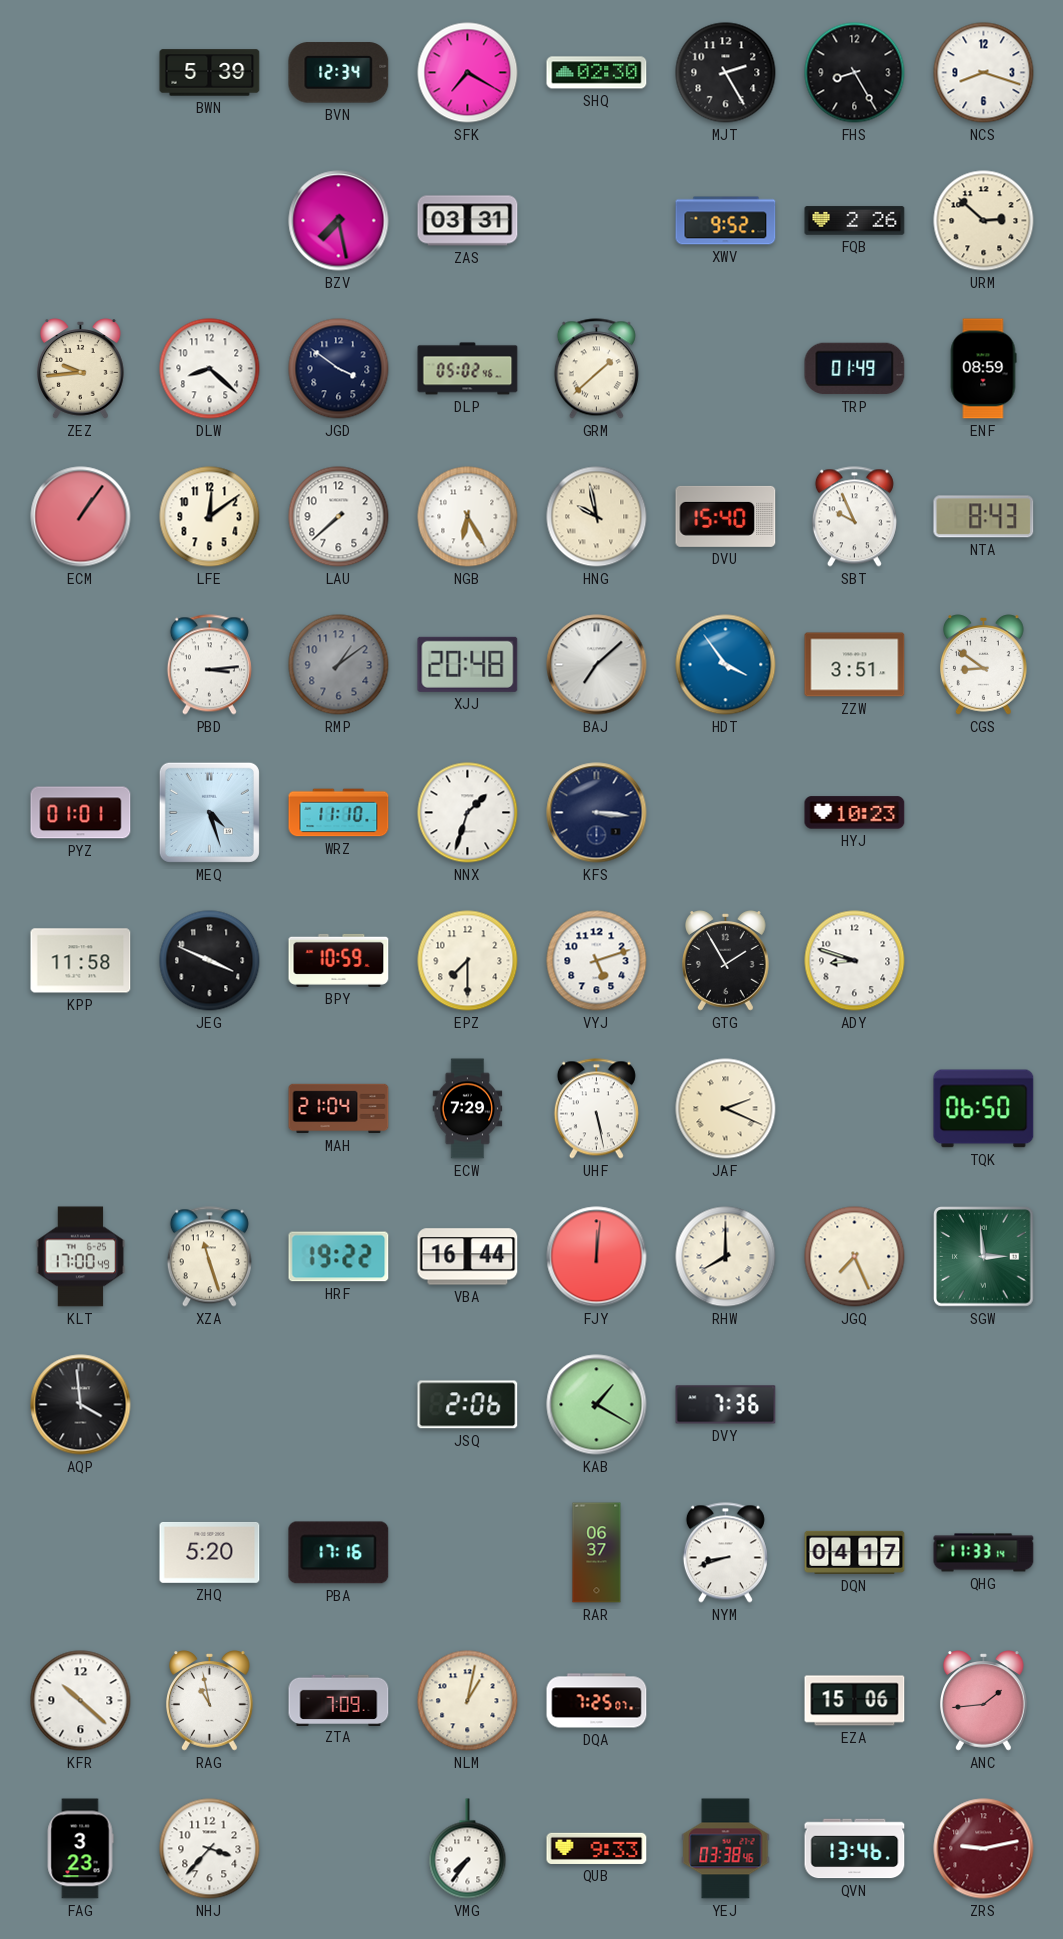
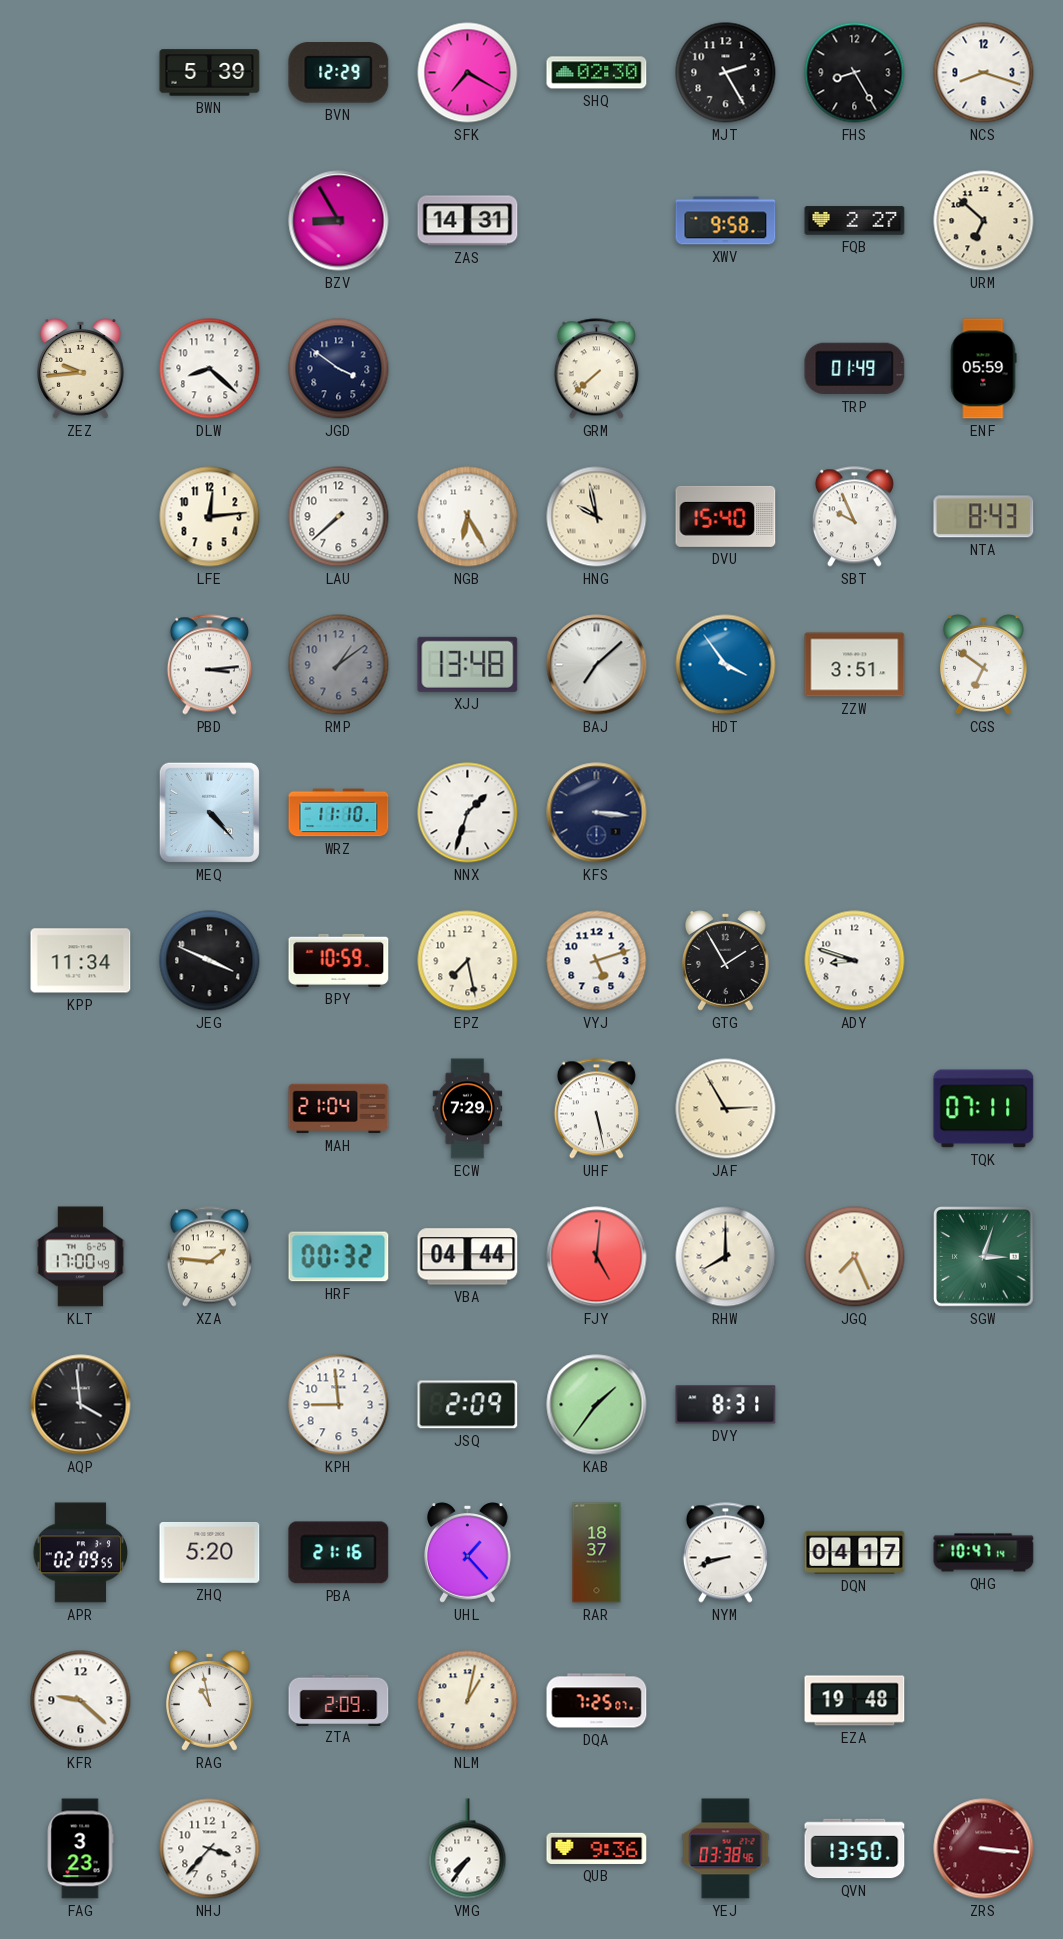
BVN: 12:34 -> 12:29 (339, 73)
BZV: 7:28 -> 8:55 (339, 221)
ZAS: 03:31 -> 14:31 (468, 221)
XWV: 9:52 -> 9:58 (726, 221)
FQB: 2:26 -> 2:27 (855, 221)
URM: 2:52 -> 6:52 (984, 221)
DLP: 05:02 -> none (468, 369)
GRM: 1:38 -> 7:38 (596, 369)
ENF: 08:59 -> 05:59 (983, 369)
ECM: 1:06 -> none (81, 517)
LFE: 12:09 -> 12:14 (210, 517)
XJJ: 20:48 -> 13:48 (468, 664)
CGS: 8:51 -> 6:51 (984, 665)
PYZ: 01:01 -> none (81, 813)
MEQ: 4:27 -> 4:23 (209, 812)
HYJ: 10:23 -> none (855, 813)
KPP: 11:58 -> 11:34 (81, 961)
EPZ: 7:30 -> 7:28 (468, 961)
JAF: 2:19 -> 2:55 (726, 1109)
TQK: 06:50 -> 07:11 (984, 1109)
XZA: 11:27 -> 1:46 (209, 1257)
HRF: 19:22 -> 00:32 (339, 1257)
VBA: 16:44 -> 04:44 (468, 1257)
FJY: 12:01 -> 5:01 (597, 1257)
SGW: 2:59 -> 3:03 (984, 1257)
KPH: none -> 8:59 (339, 1405)
JSQ: 2:06 -> 2:09 (468, 1405)
KAB: 1:20 -> 1:36 (597, 1405)
DVY: 7:36 -> 8:31 (726, 1405)
APR: none -> 02:09 (81, 1553)
PBA: 17:16 -> 21:16 (339, 1553)
UHL: none -> 1:23 (468, 1553)
RAR: 06:37 -> 18:37 (597, 1553)
QHG: 11:33 -> 10:47 (984, 1553)
KFR: 10:22 -> 9:22 (81, 1701)
ZTA: 7:09 -> 2:09 (339, 1700)
EZA: 15:06 -> 19:48 (855, 1701)
ANC: 1:44 -> none (984, 1701)
QUB: 9:33 -> 9:36 (597, 1848)
QVN: 13:46 -> 13:50 (855, 1849)
ZRS: 9:13 -> 3:16 (984, 1849)
